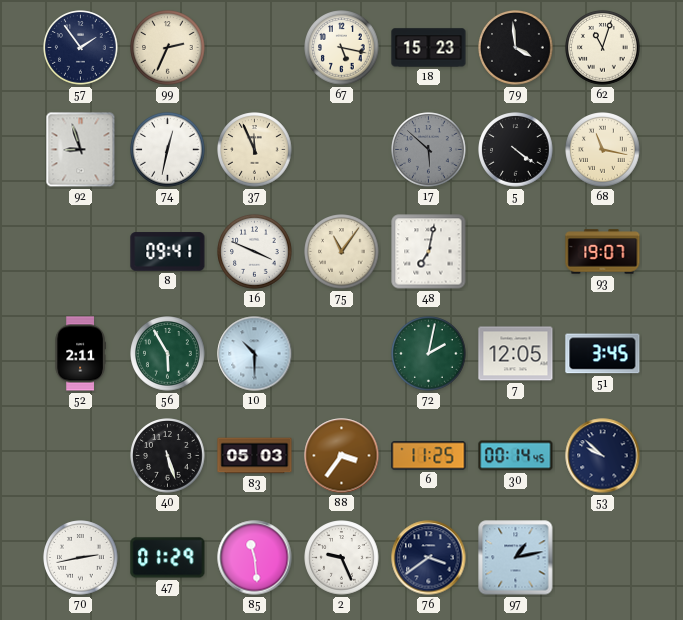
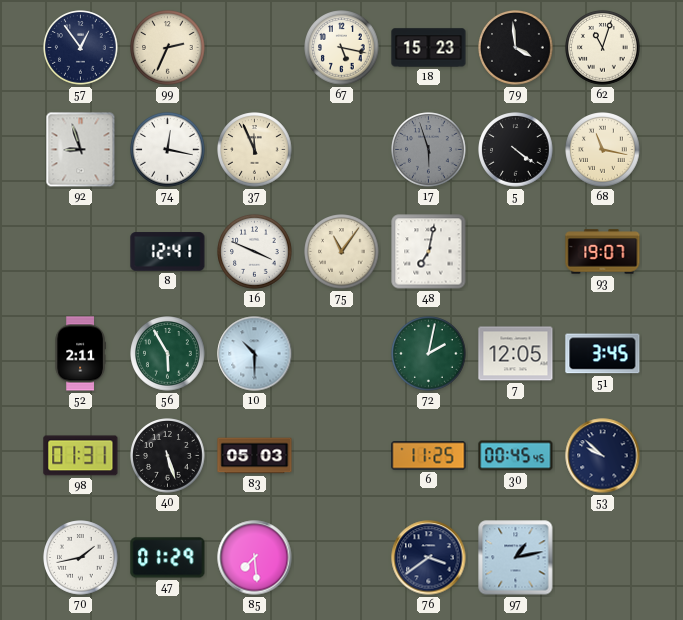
57: 1:54 -> 12:54 (81, 48)
74: 12:32 -> 12:17 (168, 150)
17: 5:52 -> 5:57 (429, 150)
8: 09:41 -> 12:41 (168, 252)
98: none -> 01:31 (81, 456)
88: 3:36 -> none (342, 456)
30: 00:14 -> 00:45 (516, 456)
70: 2:43 -> 1:43 (81, 558)
85: 11:29 -> 7:29 (255, 558)
2: 9:26 -> none (342, 558)
